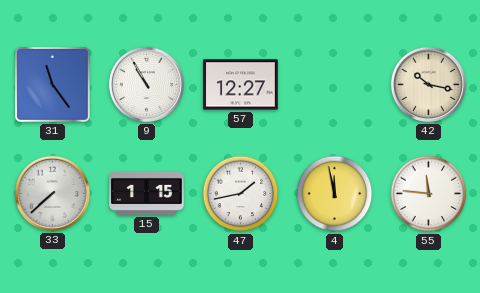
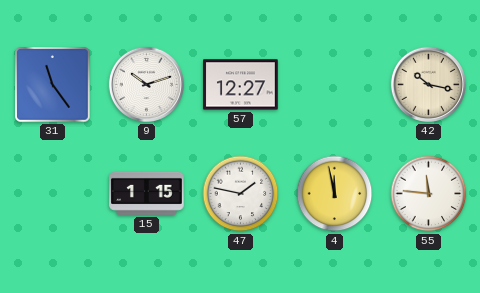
9: 10:55 -> 10:12 (146, 84)
33: 7:38 -> none (52, 193)
47: 1:43 -> 1:47 (241, 194)
